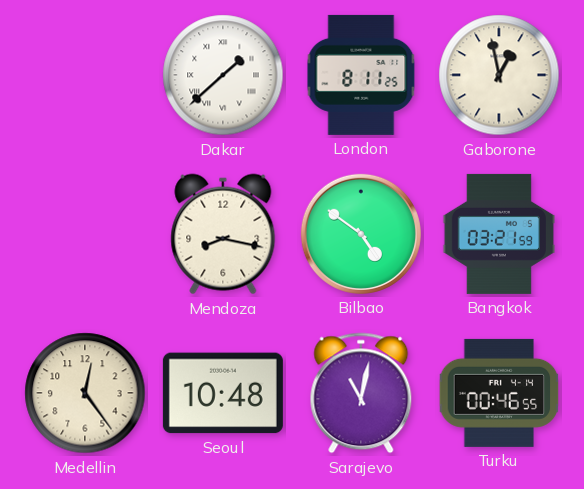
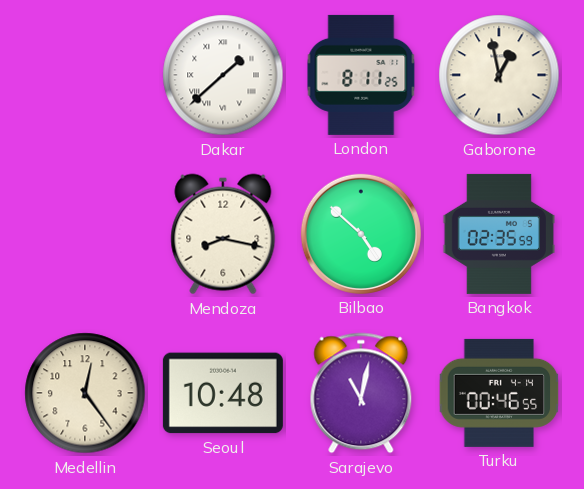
Bilbao: 4:51 -> 4:52 (361, 234)
Bangkok: 03:21 -> 02:35 (498, 234)
